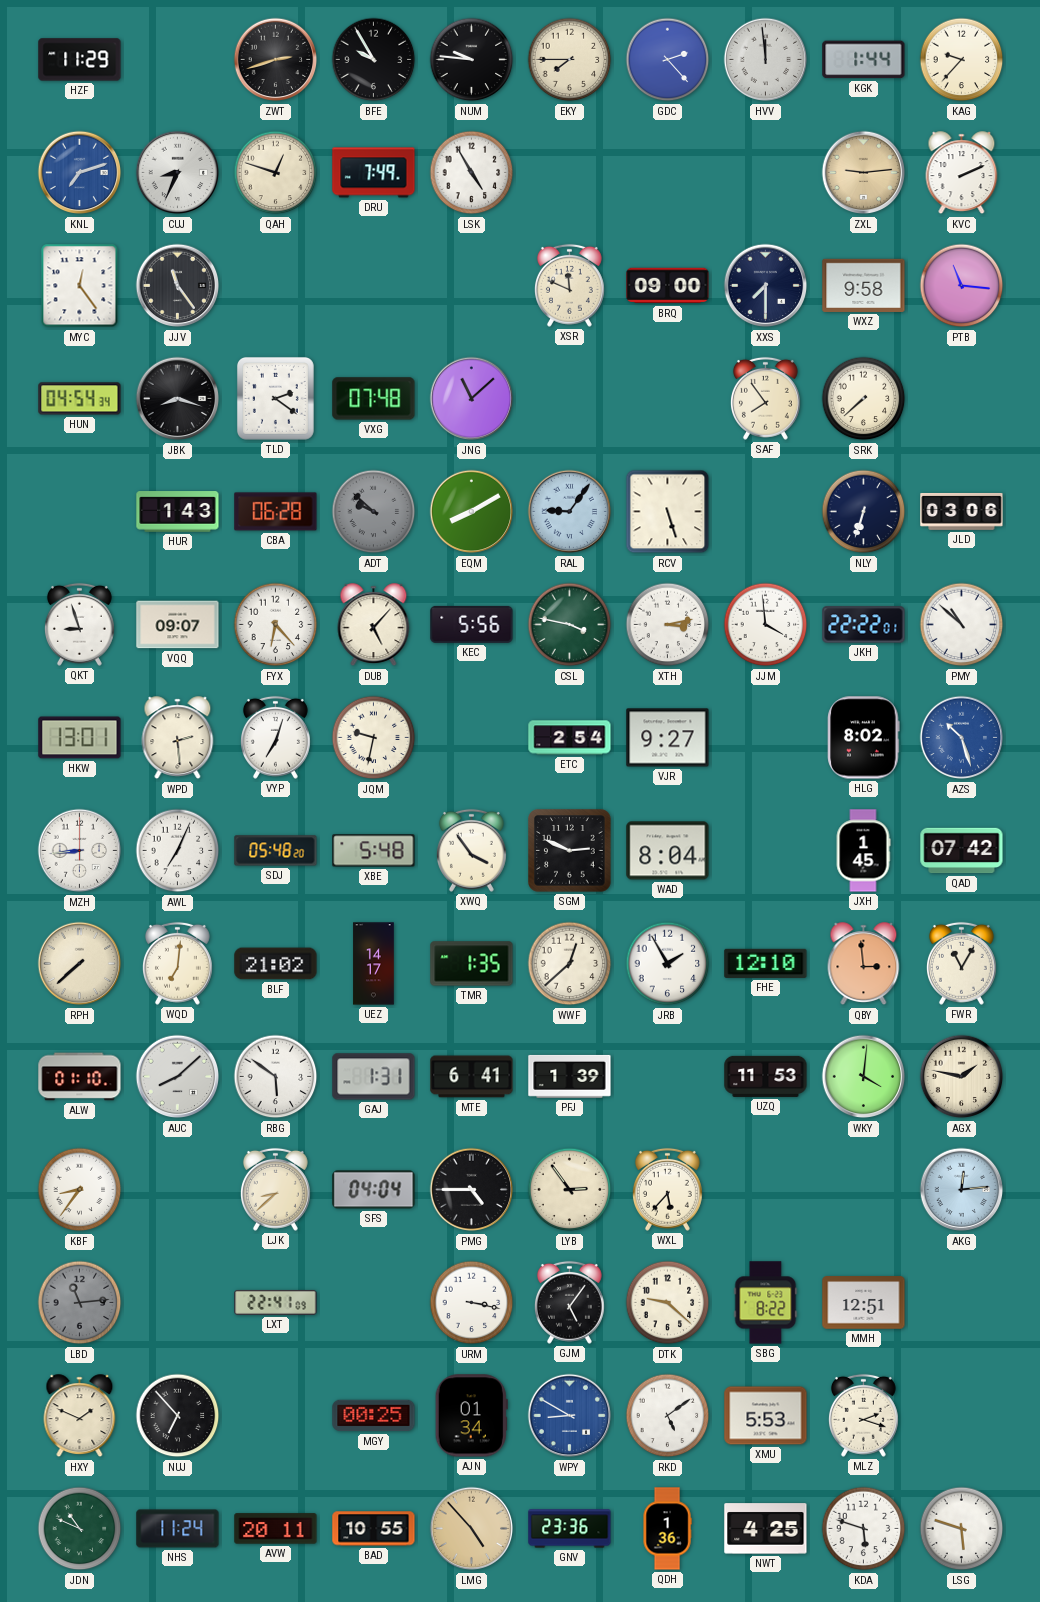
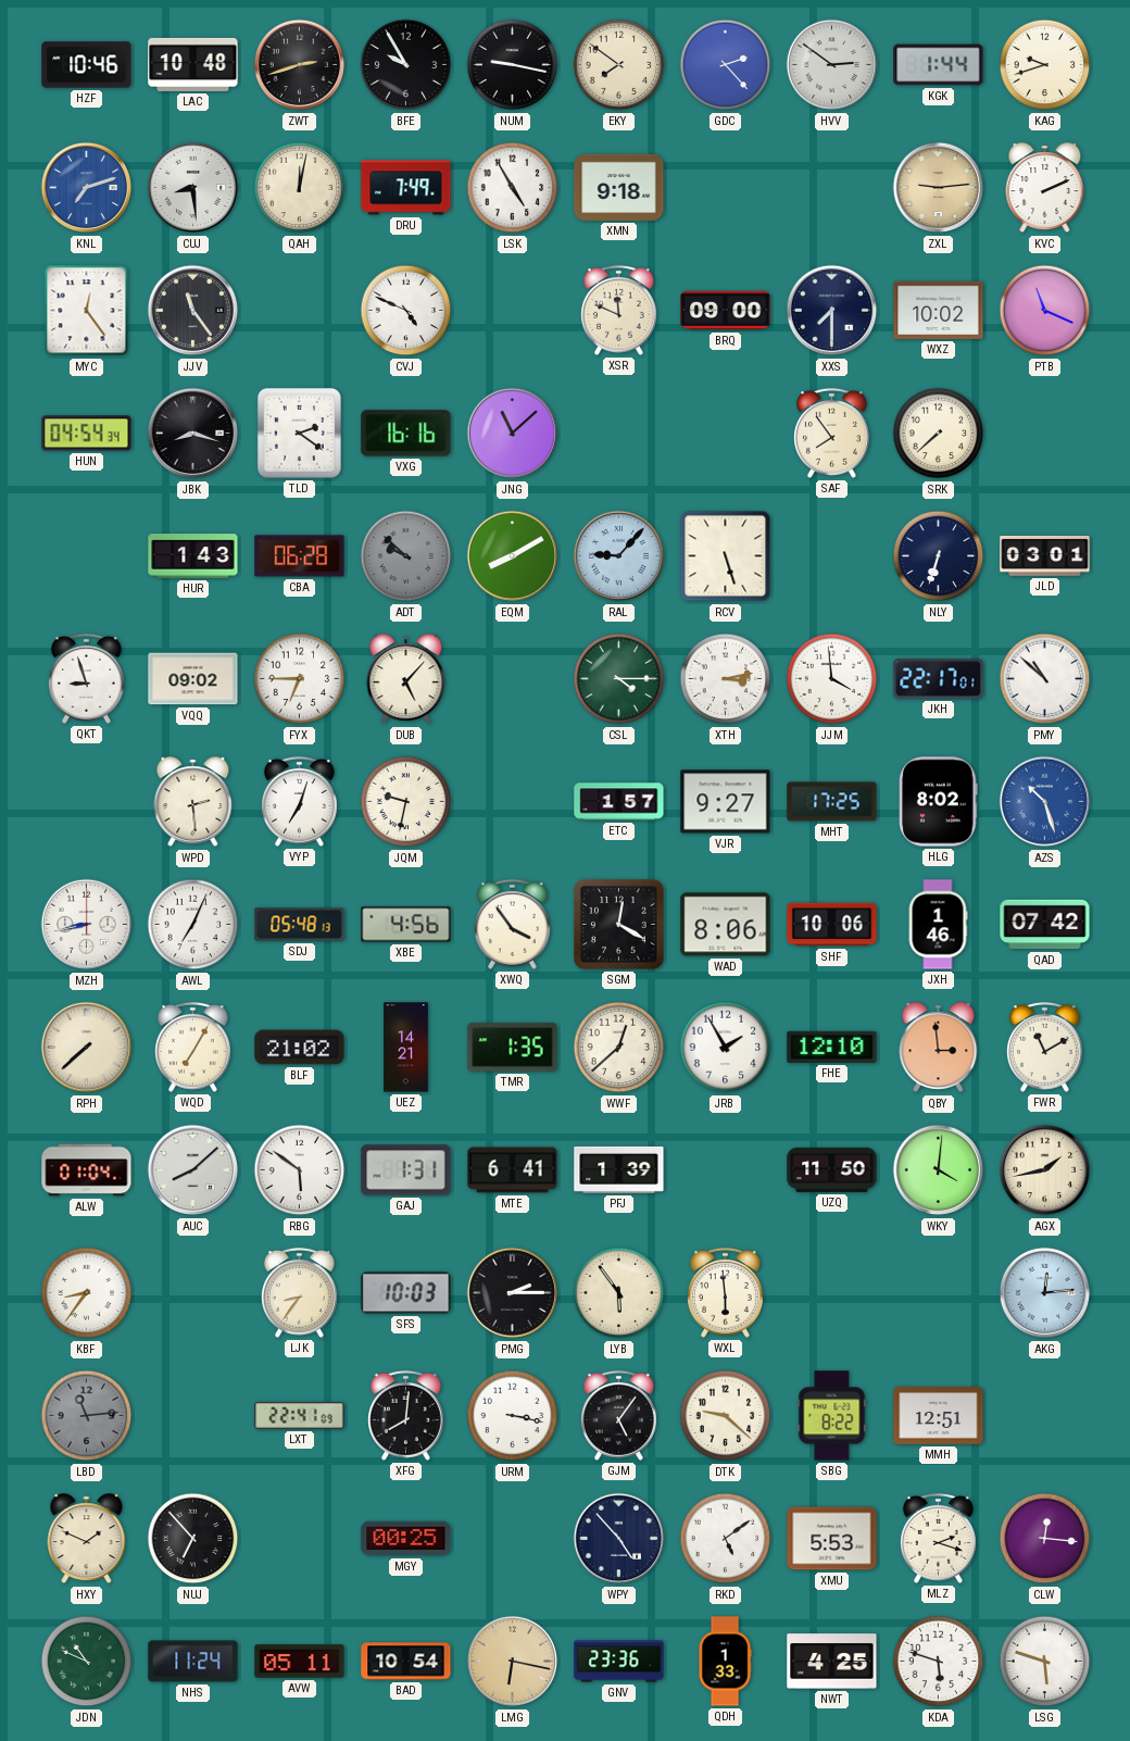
HZF: 11:29 -> 10:46 (87, 65)
LAC: none -> 10:48 (193, 64)
NUM: 9:46 -> 9:17 (513, 65)
EKY: 7:45 -> 7:51 (619, 65)
HVV: 11:59 -> 2:51 (832, 65)
KAG: 9:37 -> 9:42 (1045, 65)
CUJ: 8:34 -> 8:29 (193, 188)
QAH: 12:48 -> 12:02 (300, 188)
XMN: none -> 9:18 (619, 187)
CVJ: none -> 4:49 (406, 311)
WXZ: 9:58 -> 10:02 (939, 310)
PTB: 11:16 -> 11:19 (1045, 311)
VXG: 07:48 -> 16:16 (406, 434)
RAL: 9:06 -> 9:07 (619, 556)
JLD: 03:06 -> 03:01 (1045, 555)
VQQ: 09:07 -> 09:02 (193, 679)
FYX: 6:23 -> 6:45 (300, 679)
KEC: 5:56 -> none (472, 624)
CSL: 3:47 -> 4:15 (619, 679)
JKH: 22:22 -> 22:17 (939, 679)
HKW: 13:01 -> none (80, 738)
ETC: 2:54 -> 1:57 (619, 802)
MHT: none -> 17:25 (832, 802)
MZH: 8:44 -> 8:43 (87, 925)
SDJ: 05:48:20 -> 05:48:13 (300, 925)
XBE: 5:48 -> 4:56 (406, 925)
SGM: 2:49 -> 12:20 (619, 925)
WAD: 8:04 -> 8:06 (726, 925)
SHF: none -> 10:06 (832, 925)
JXH: 1:45 -> 1:46 (938, 925)
WQD: 7:01 -> 7:05 (192, 1047)
UEZ: 14:17 -> 14:21 (406, 1048)
FWR: 11:05 -> 11:10 (1044, 1047)
ALW: 01:10 -> 01:04 (87, 1170)
UZQ: 11:53 -> 11:50 (832, 1169)
AGX: 1:47 -> 1:43 (1045, 1170)
LJK: 8:38 -> 8:36 (299, 1292)
SFS: 04:04 -> 10:03 (406, 1293)
PMG: 4:45 -> 2:15 (513, 1293)
LYB: 2:54 -> 5:54 (619, 1293)
WXL: 5:37 -> 5:59 (725, 1292)
XFG: none -> 8:01 (405, 1415)
AJN: 01:34 -> none (471, 1416)
WPY: 8:50 -> 4:53 (619, 1539)
WPY dial: blue -> navy (619, 1539)
CLW: none -> 12:16 (1045, 1539)
AVW: 20:11 -> 05:11 (300, 1662)
BAD: 10:55 -> 10:54 (406, 1662)
LMG: 4:53 -> 6:17 (513, 1662)
QDH: 1:36 -> 1:33 (725, 1662)
